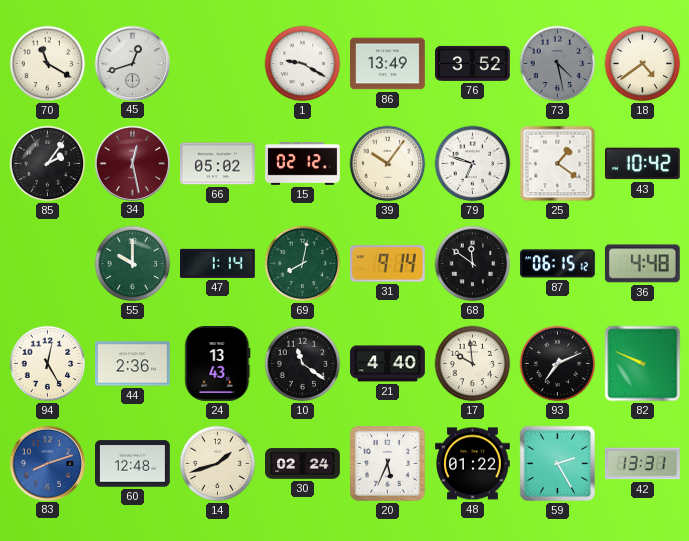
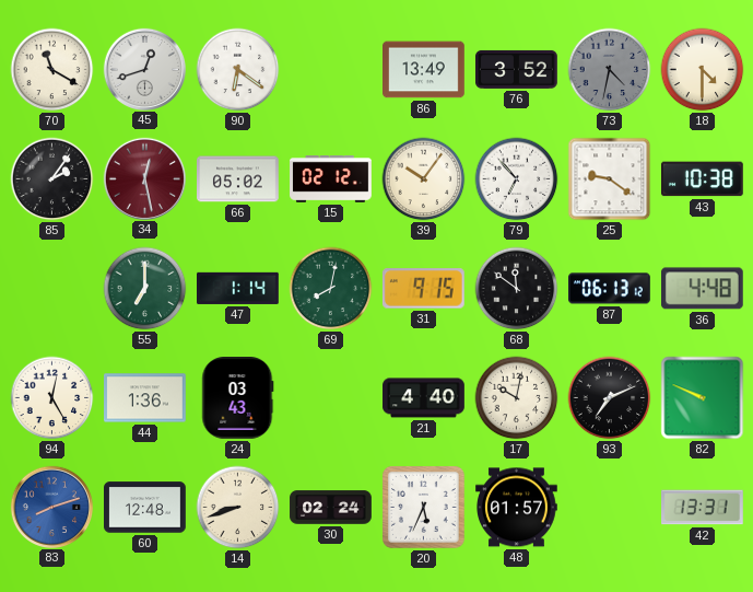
90: none -> 6:21 (238, 70)
1: 9:20 -> none (303, 64)
73: 4:28 -> 4:32 (610, 70)
18: 4:39 -> 4:30 (703, 70)
79: 6:48 -> 6:53 (517, 179)
25: 1:21 -> 9:21 (610, 179)
43: 10:42 -> 10:38 (702, 179)
55: 10:00 -> 7:00 (145, 289)
31: 9:14 -> 9:15 (423, 289)
87: 06:15 -> 06:13 (610, 289)
44: 2:36 -> 1:36 (145, 398)
24: 13:43 -> 03:43 (238, 398)
10: 11:21 -> none (303, 364)
17: 9:59 -> 10:02 (517, 398)
14: 1:42 -> 8:42 (238, 508)
48: 01:22 -> 01:57 (517, 508)
59: 2:25 -> none (558, 464)
